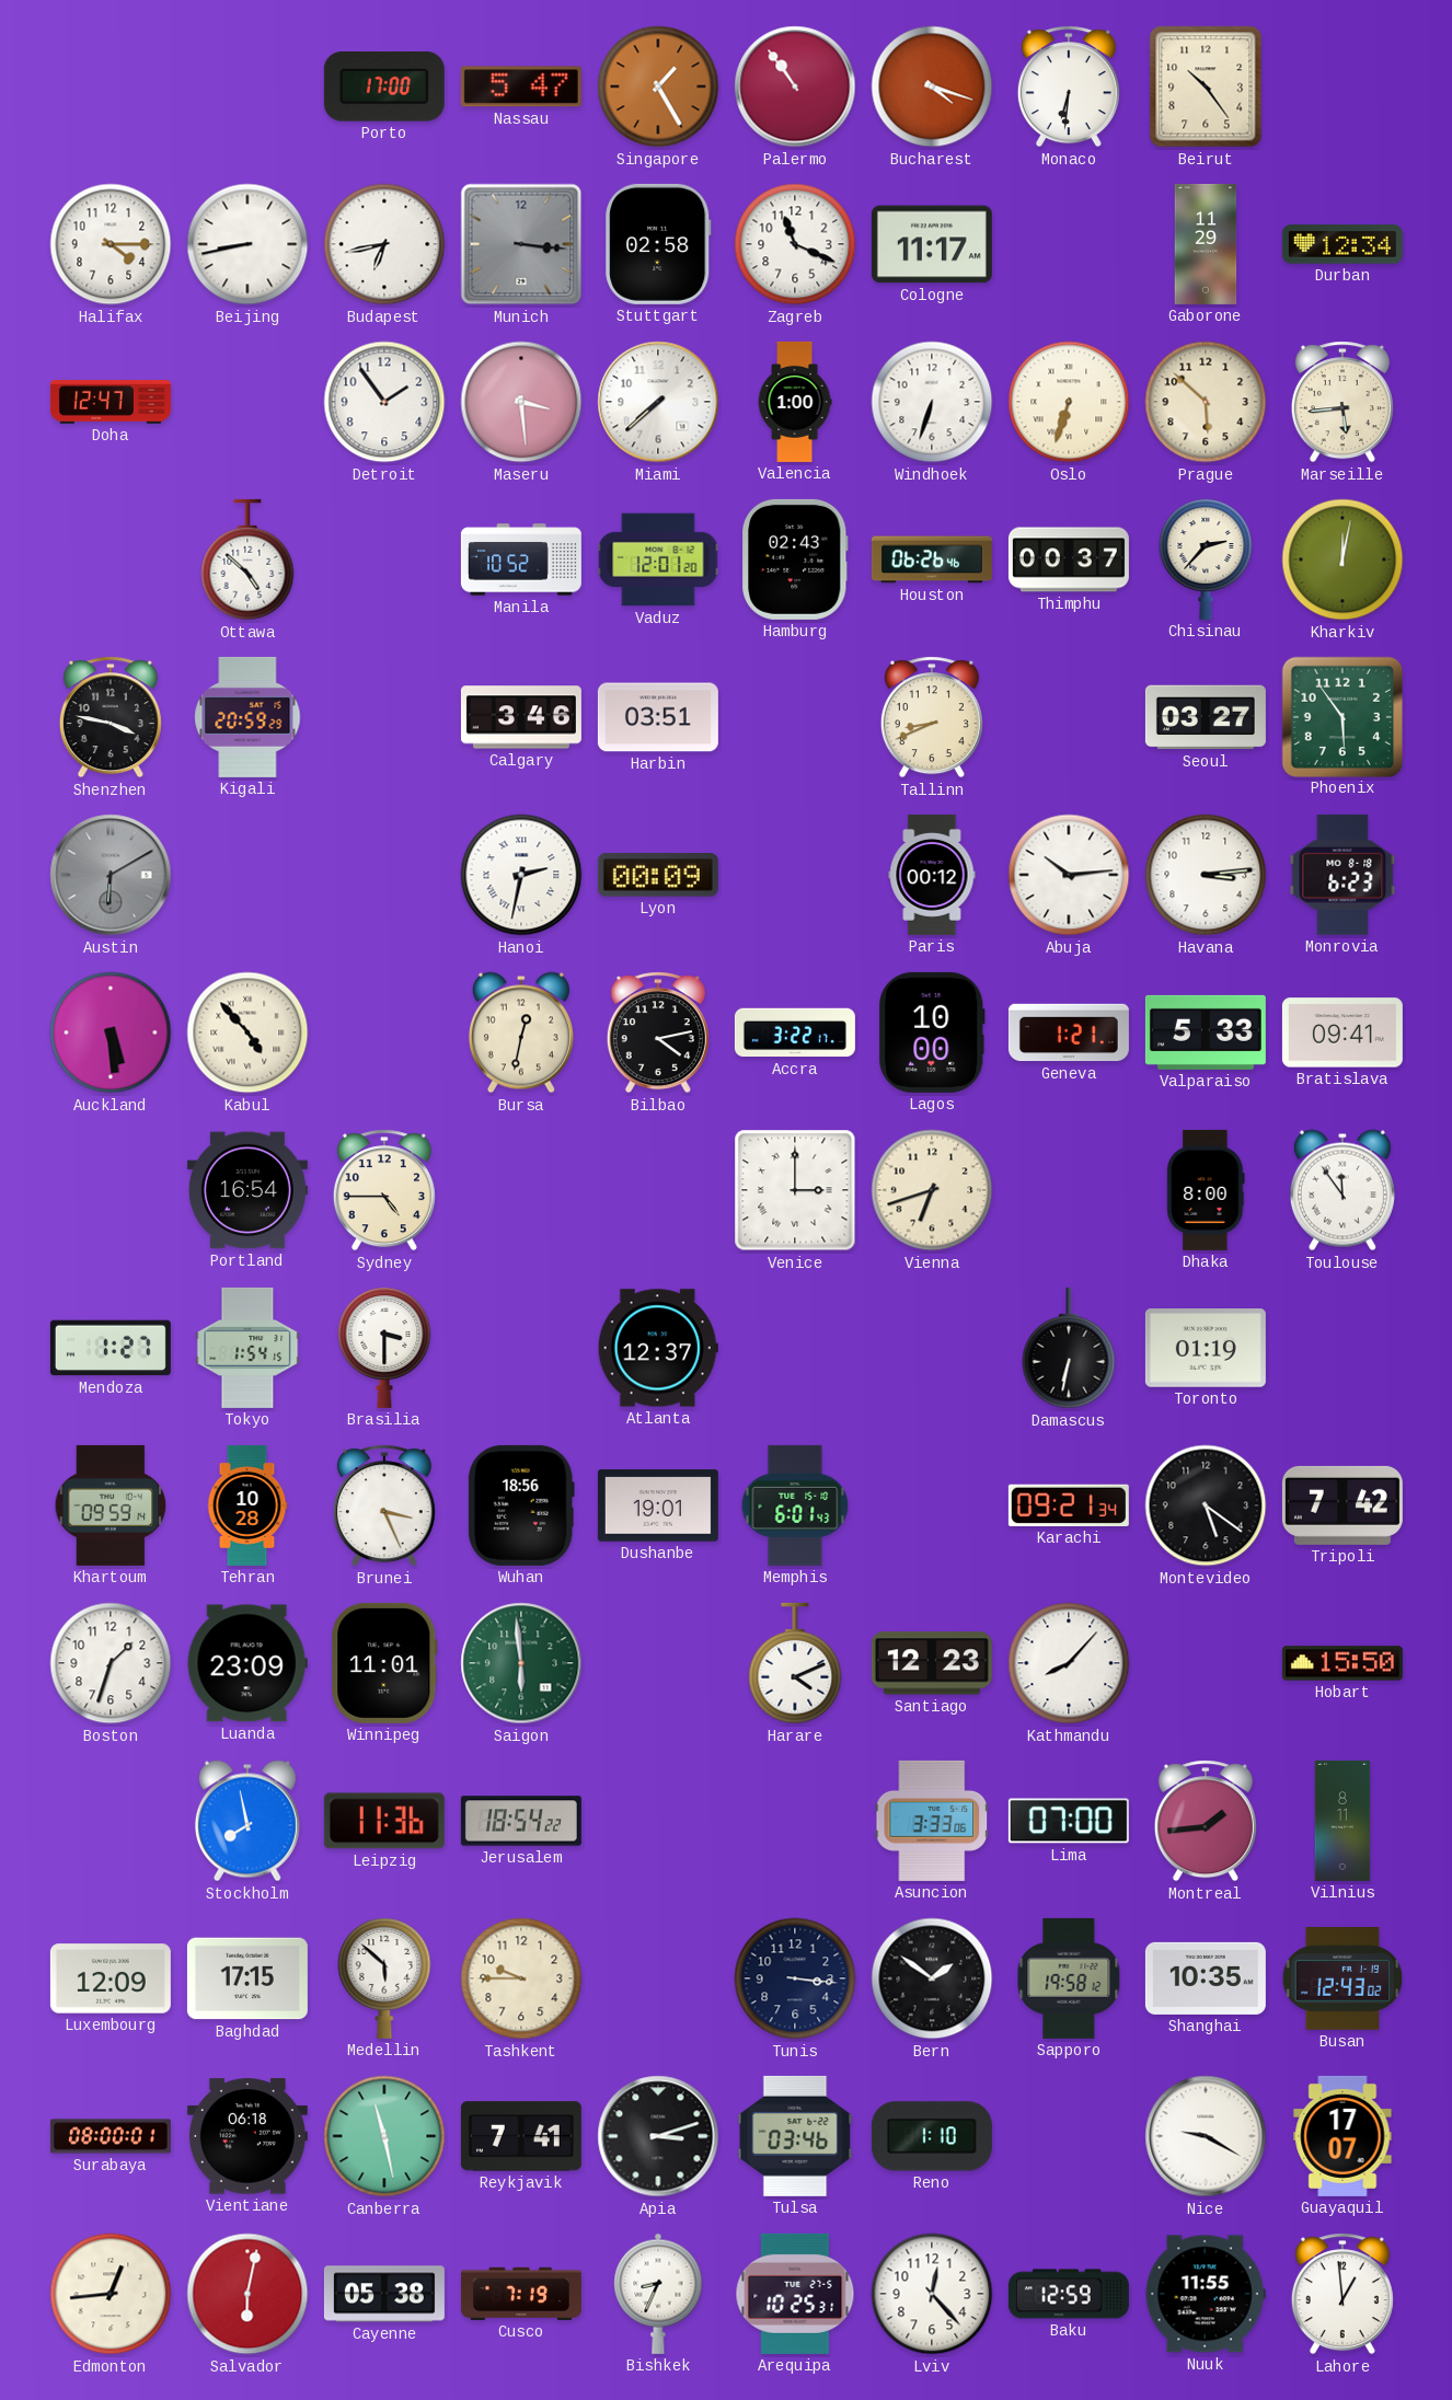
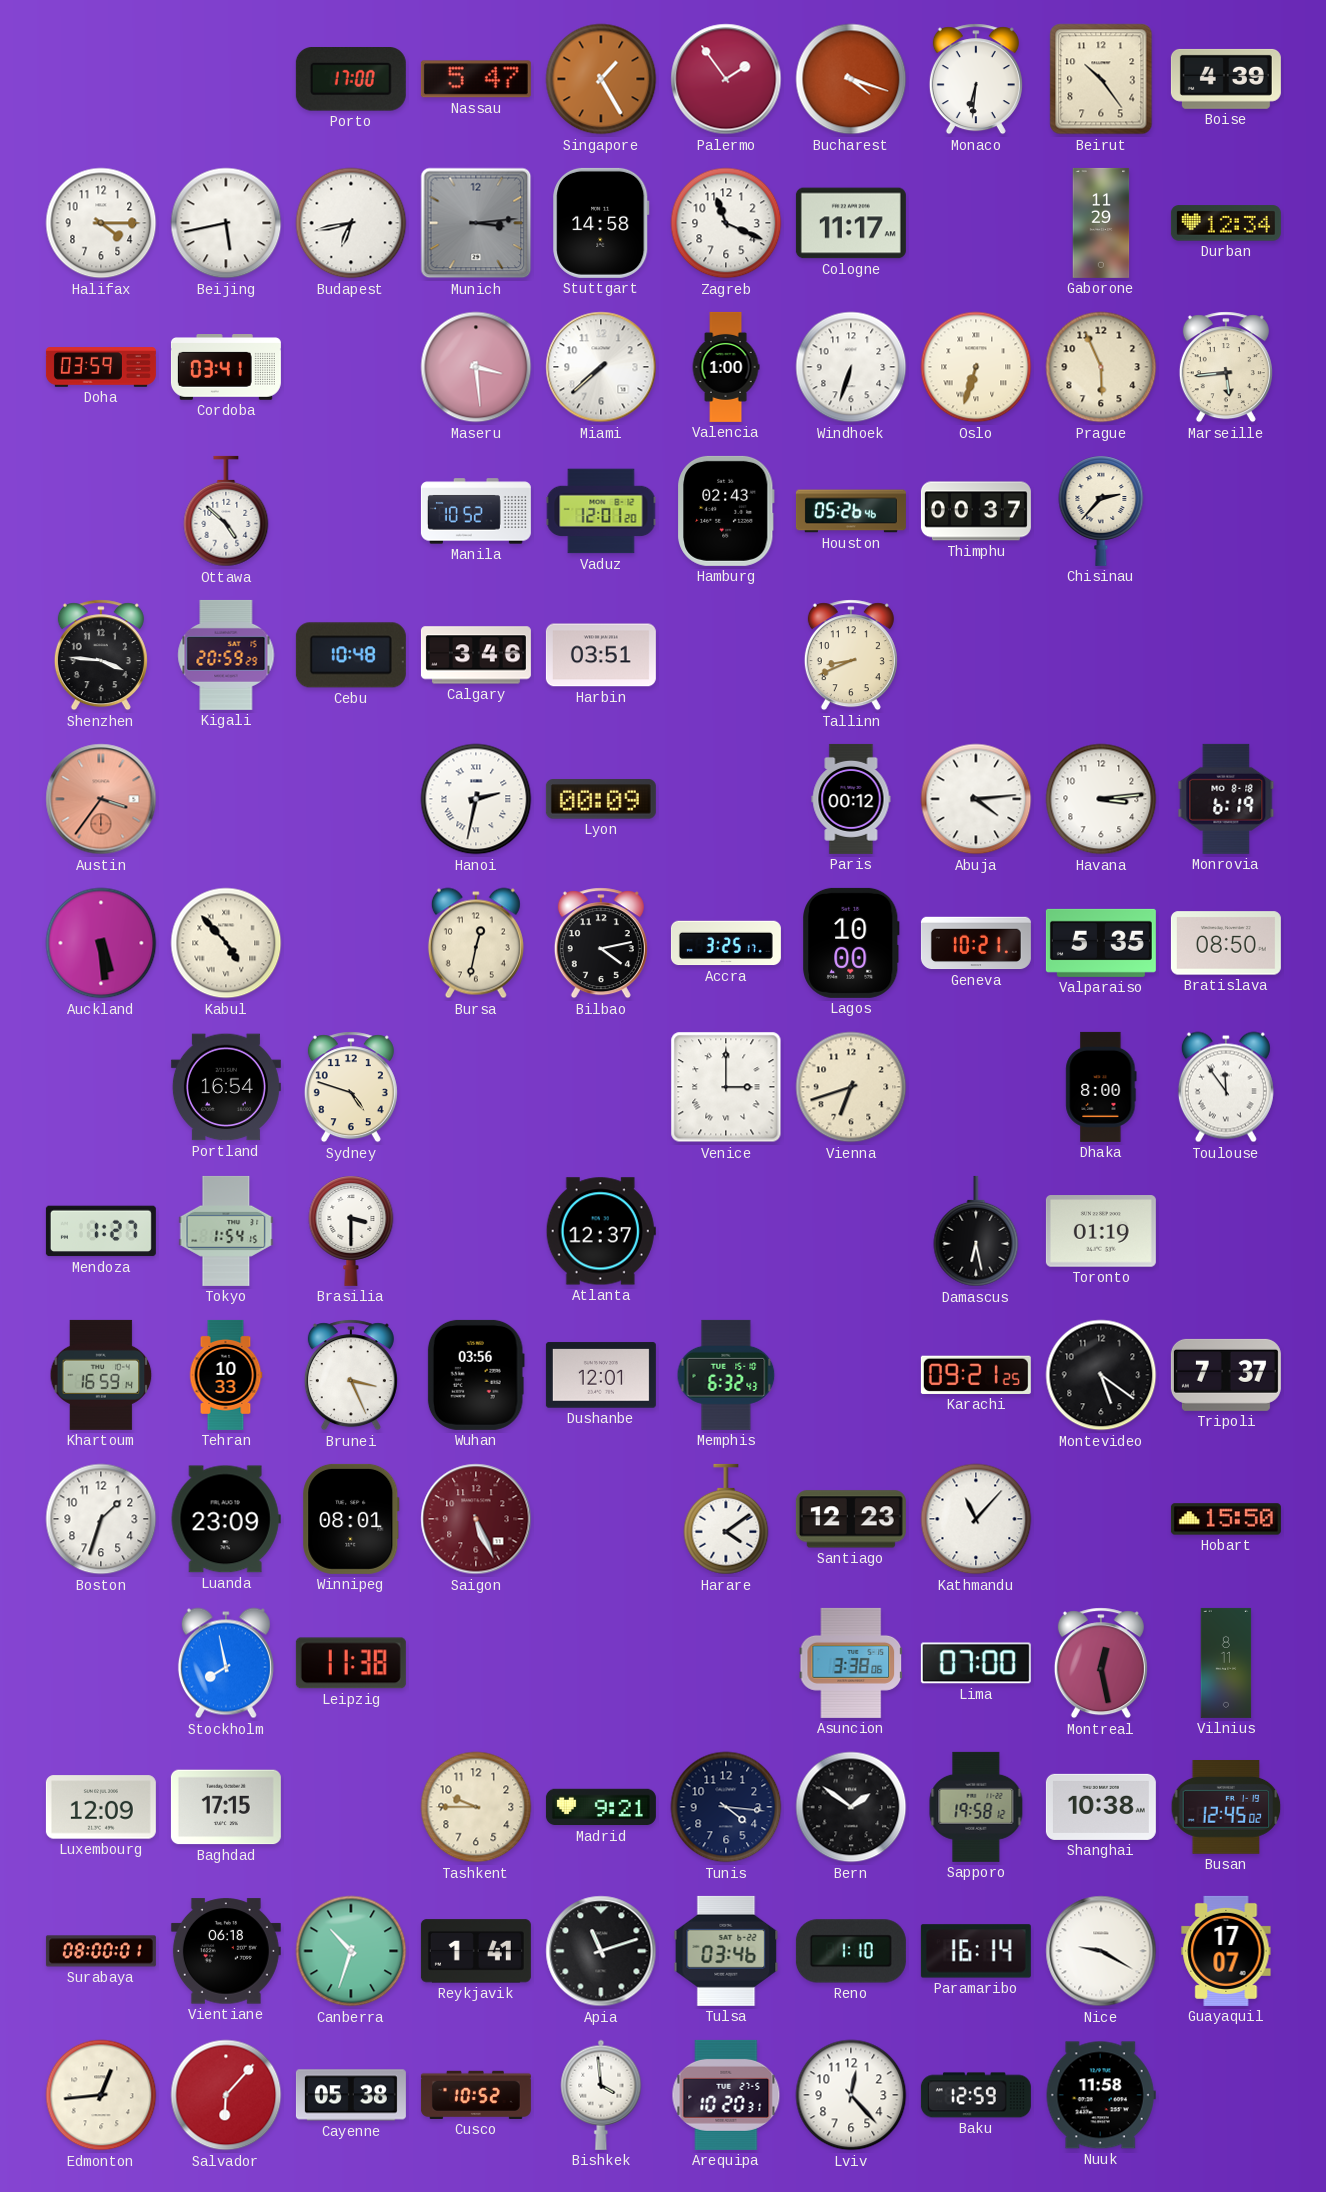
Palermo: 10:54 -> 1:54 (726, 79)
Boise: none -> 4:39 (1226, 79)
Beijing: 8:43 -> 5:43 (226, 223)
Munich: 3:16 -> 3:14 (476, 223)
Stuttgart: 02:58 -> 14:58 (601, 223)
Doha: 12:47 -> 03:59 (101, 367)
Cordoba: none -> 03:41 (226, 368)
Detroit: 1:54 -> none (384, 402)
Prague: 5:52 -> 5:56 (1101, 367)
Houston: 06:26 -> 05:26 (851, 511)
Kharkiv: 12:02 -> none (1342, 559)
Shenzhen: 3:47 -> 3:46 (101, 655)
Cebu: none -> 10:48 (351, 655)
Seoul: 03:27 -> none (1206, 717)
Phoenix: 5:54 -> none (1341, 716)
Austin: 6:10 -> 3:36 (101, 799)
Austin dial: grey -> salmon (101, 799)
Abuja: 10:14 -> 4:14 (976, 799)
Monrovia: 6:23 -> 6:19 (1226, 799)
Accra: 3:22 -> 3:25 (726, 943)
Geneva: 1:21 -> 10:21 (976, 943)
Valparaiso: 5:33 -> 5:35 (1101, 943)
Bratislava: 09:41 -> 08:50 (1226, 943)
Sydney: 4:45 -> 4:48 (351, 1087)
Damascus: 6:32 -> 6:28 (976, 1231)
Khartoum: 09:59 -> 16:59 (101, 1375)
Tehran: 10:28 -> 10:33 (226, 1375)
Wuhan: 18:56 -> 03:56 (476, 1375)
Dushanbe: 19:01 -> 12:01 (601, 1375)
Memphis: 6:01 -> 6:32 (726, 1375)
Karachi: 09:21:34 -> 09:21:25 (976, 1375)
Tripoli: 7:42 -> 7:37 (1226, 1375)
Winnipeg: 11:01 -> 08:01 (351, 1519)
Saigon: 5:59 -> 5:26 (476, 1519)
Saigon dial: green -> burgundy (476, 1519)
Harare: 4:11 -> 4:09 (726, 1519)
Kathmandu: 8:07 -> 11:07 (976, 1519)
Leipzig: 11:36 -> 11:38 (351, 1663)
Jerusalem: 18:54 -> none (521, 1821)
Asuncion: 3:33 -> 3:38 (851, 1663)
Montreal: 1:44 -> 12:28 (1101, 1663)
Medellin: 5:52 -> none (384, 1978)
Madrid: none -> 9:21 (601, 1807)
Tunis: 3:16 -> 4:16 (726, 1807)
Shanghai: 10:35 -> 10:38 (1101, 1807)
Busan: 12:43 -> 12:45 (1226, 1808)
Canberra: 11:28 -> 10:33 (351, 1951)
Reykjavik: 7:41 -> 1:41 (476, 1951)
Apia: 3:12 -> 11:12 (601, 1951)
Paramaribo: none -> 16:14 (976, 1951)
Salvador: 6:02 -> 6:07 (226, 2095)
Cusco: 7:19 -> 10:52 (476, 2095)
Bishkek: 8:34 -> 3:59 (601, 2095)
Arequipa: 10:25 -> 10:20 (726, 2095)
Nuuk: 11:55 -> 11:58 (1101, 2095)
Lahore: 12:59 -> none (1342, 2294)
